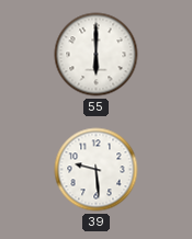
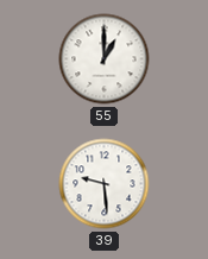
55: 6:00 -> 1:00 (105, 59)
